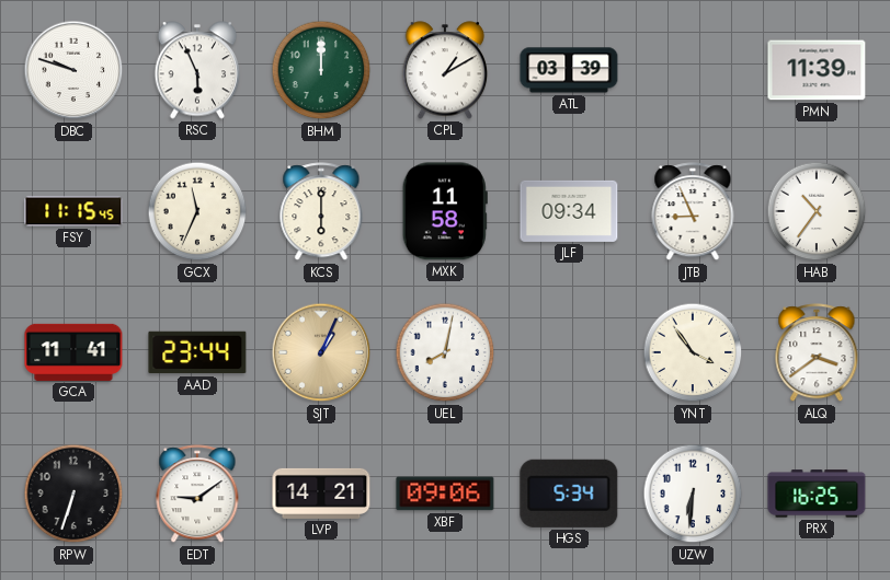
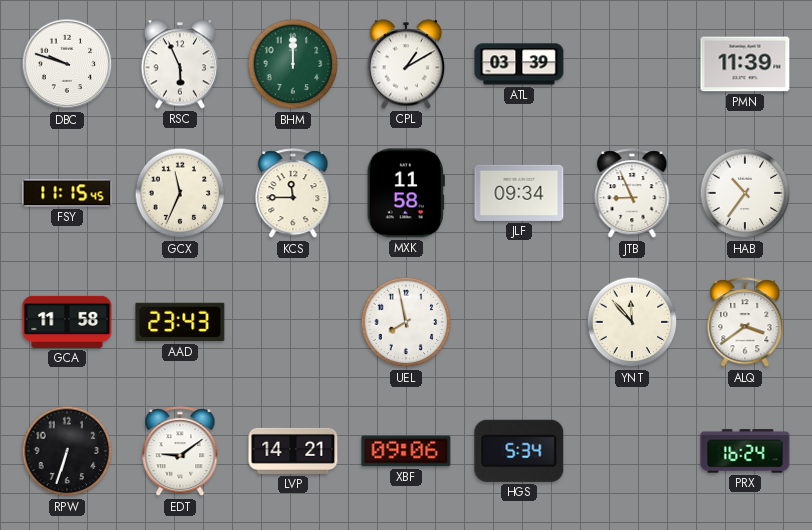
KCS: 6:00 -> 11:45 (293, 194)
GCA: 11:41 -> 11:58 (67, 322)
AAD: 23:44 -> 23:43 (180, 322)
SJT: 1:04 -> none (321, 352)
UEL: 8:02 -> 7:58 (406, 322)
YNT: 3:54 -> 11:53 (632, 322)
UZW: 6:31 -> none (693, 494)
PRX: 16:25 -> 16:24 (745, 451)
